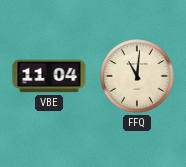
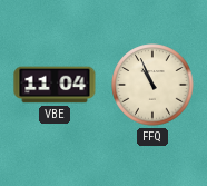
FFQ: 11:01 -> 10:56 (152, 85)
